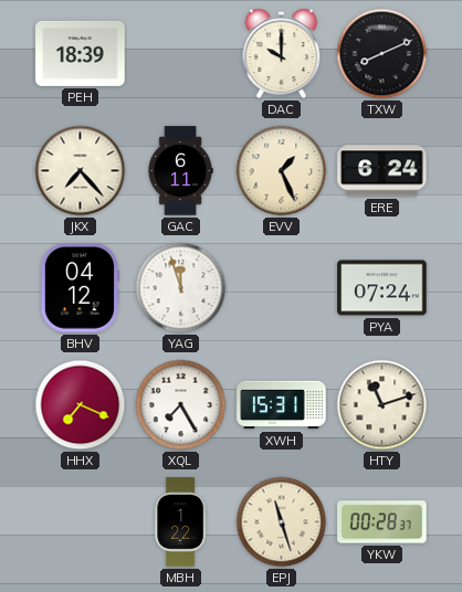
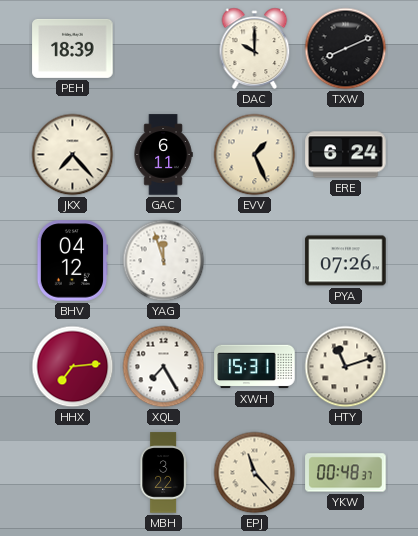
PYA: 07:24 -> 07:26 (346, 261)
HHX: 7:19 -> 7:14 (73, 367)
MBH: 1:22 -> 3:22 (163, 473)
EPJ: 11:27 -> 11:23 (255, 473)
YKW: 00:28 -> 00:48 (346, 473)
